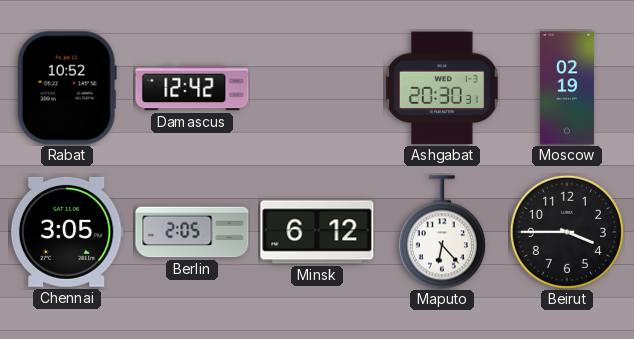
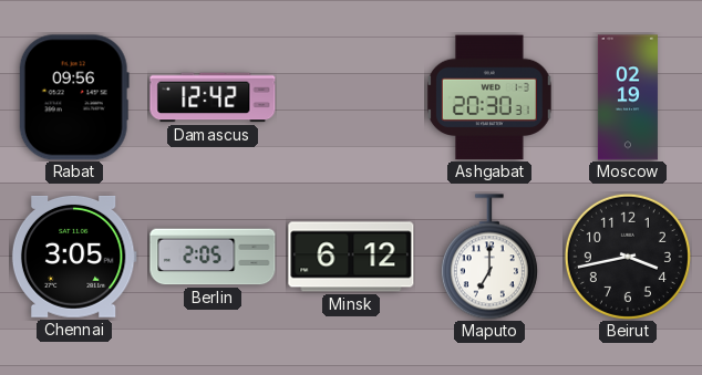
Rabat: 10:52 -> 09:56 (74, 97)
Maputo: 6:23 -> 7:00 (489, 257)
Beirut: 3:45 -> 3:43 (628, 257)
